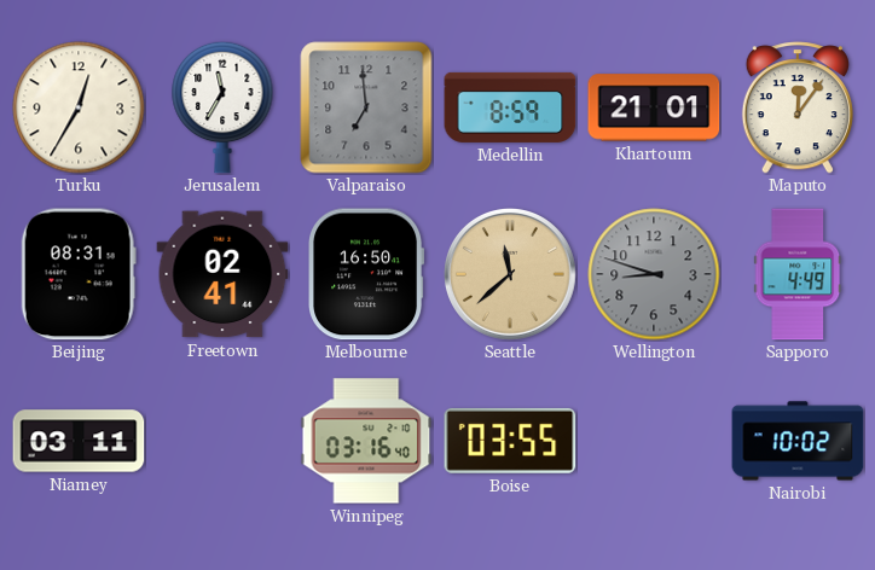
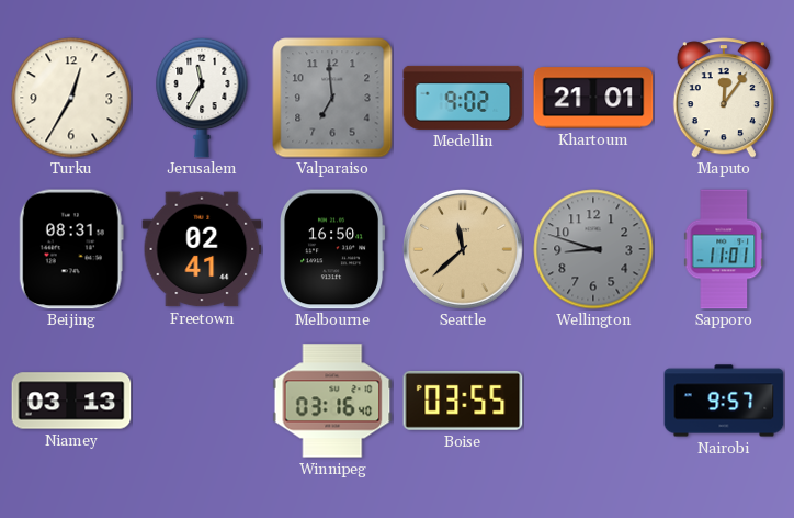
Medellin: 8:59 -> 9:02 (463, 98)
Sapporo: 4:49 -> 11:01 (724, 249)
Niamey: 03:11 -> 03:13 (71, 401)
Nairobi: 10:02 -> 9:57 (724, 401)
